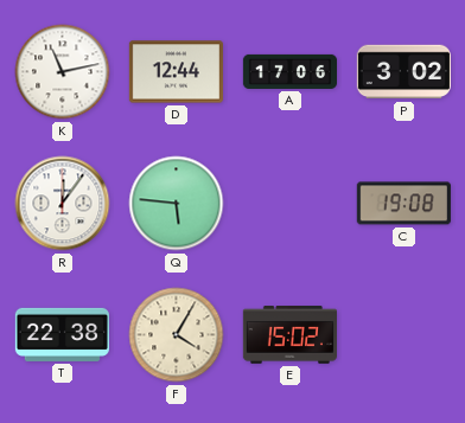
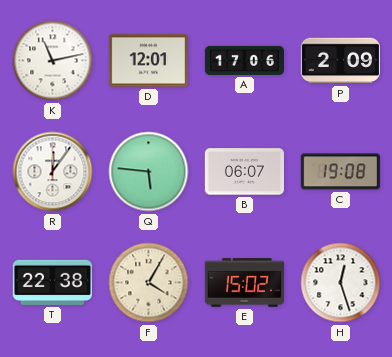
D: 12:44 -> 12:01 (148, 61)
P: 3:02 -> 2:09 (340, 61)
B: none -> 06:07 (244, 172)
H: none -> 12:27 (341, 283)
